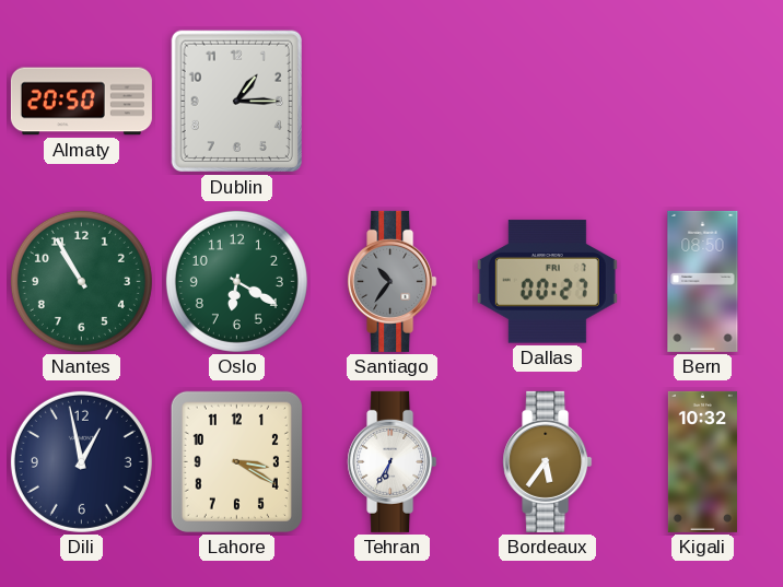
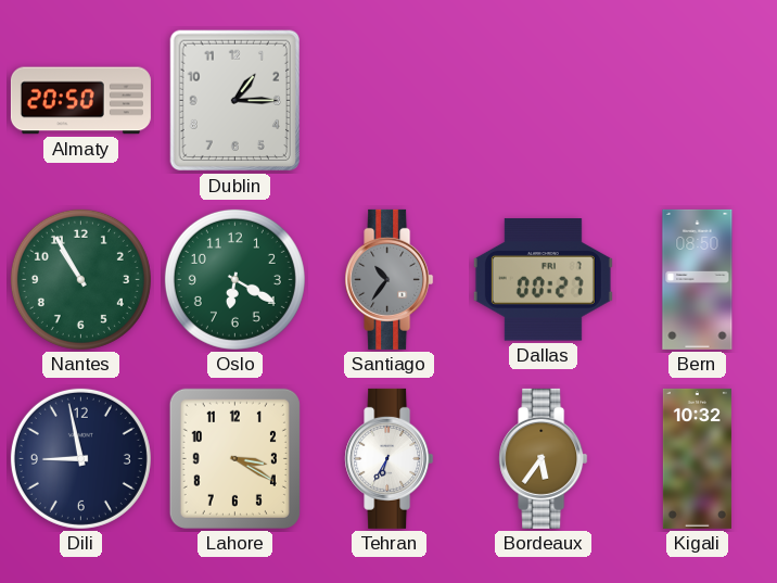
Dili: 12:58 -> 8:58 (80, 458)
